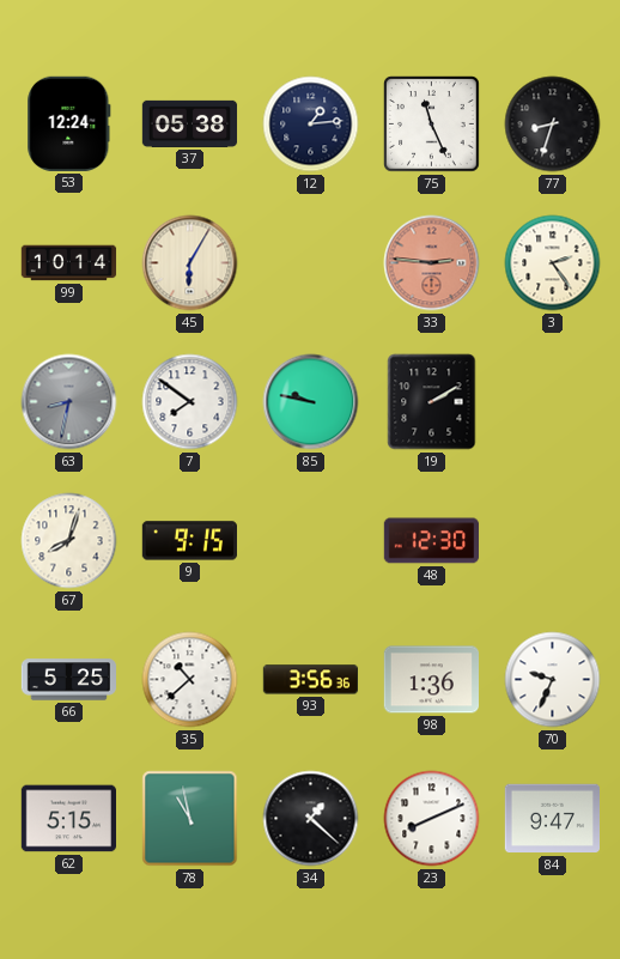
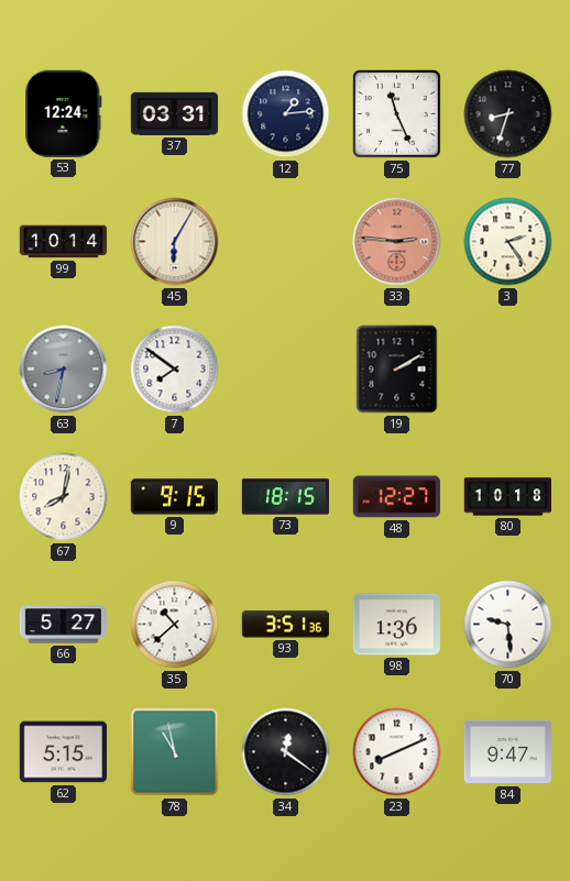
37: 05:38 -> 03:31 (175, 113)
85: 9:47 -> none (311, 402)
67: 8:03 -> 8:02 (64, 497)
73: none -> 18:15 (286, 497)
48: 12:30 -> 12:27 (396, 497)
80: none -> 10:18 (507, 497)
66: 5:25 -> 5:27 (64, 625)
93: 3:56 -> 3:51 (285, 625)
70: 9:34 -> 9:29 (508, 625)
34: 1:22 -> 12:21 (286, 752)
